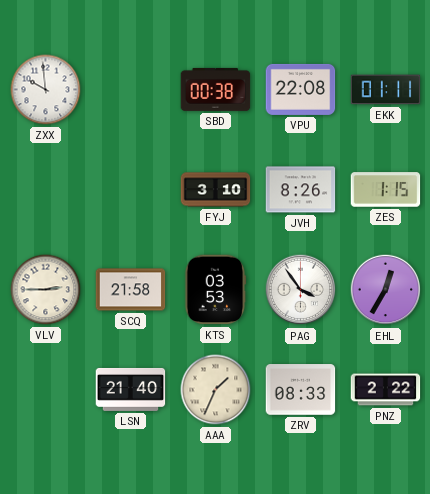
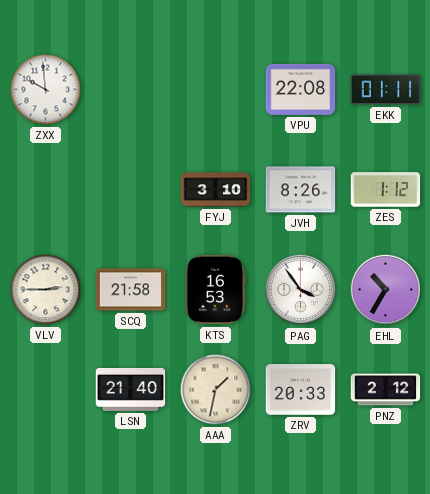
SBD: 00:38 -> none (216, 89)
ZES: 1:15 -> 1:12 (386, 190)
KTS: 03:53 -> 16:53 (216, 290)
EHL: 12:35 -> 10:35 (386, 290)
AAA: 1:34 -> 1:32 (216, 390)
ZRV: 08:33 -> 20:33 (301, 390)
PNZ: 2:22 -> 2:12 (386, 390)
